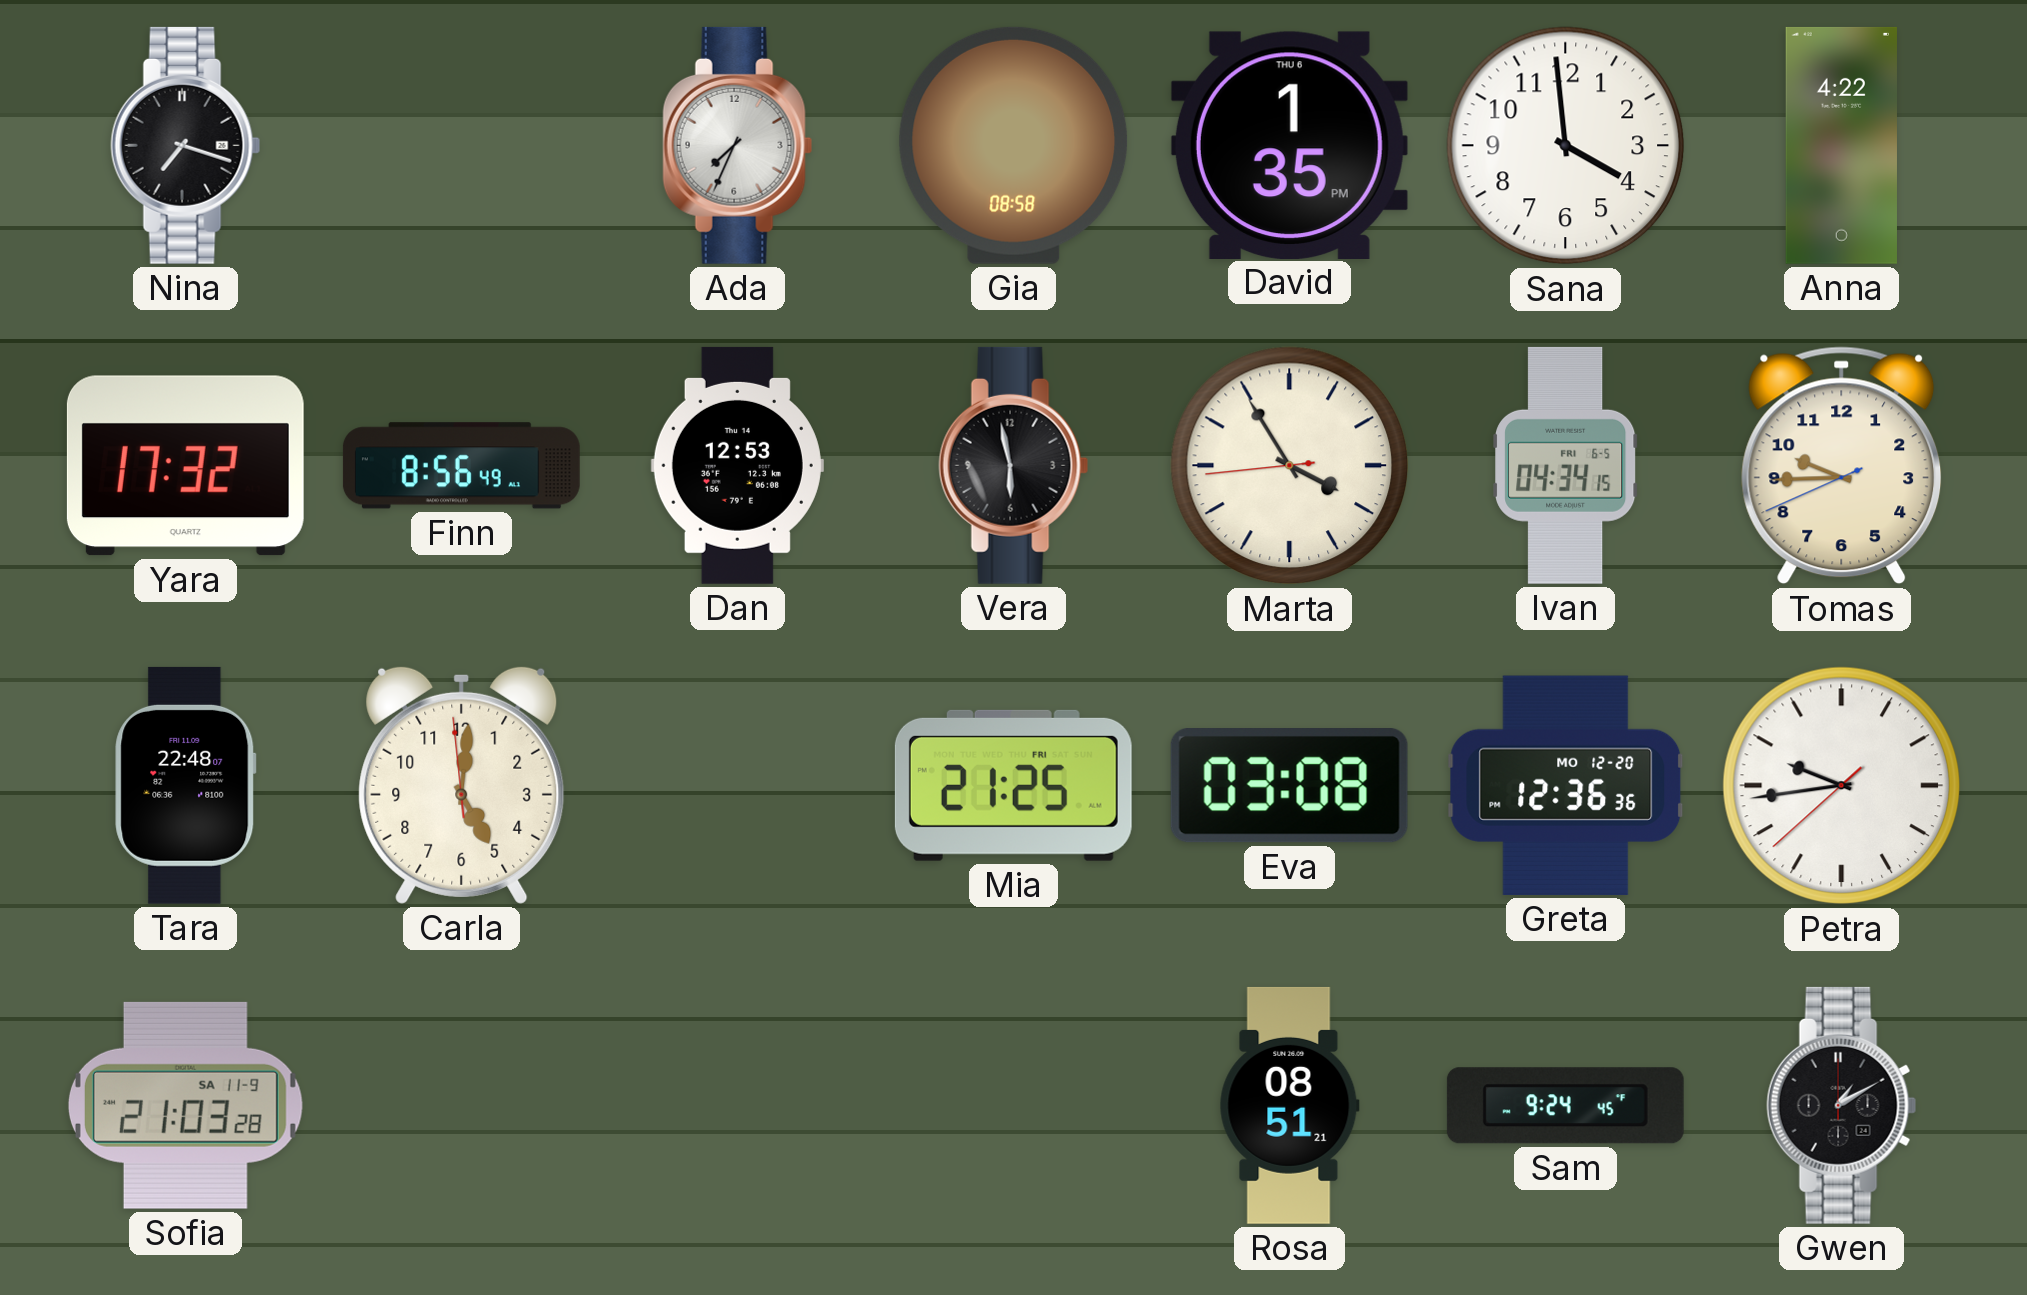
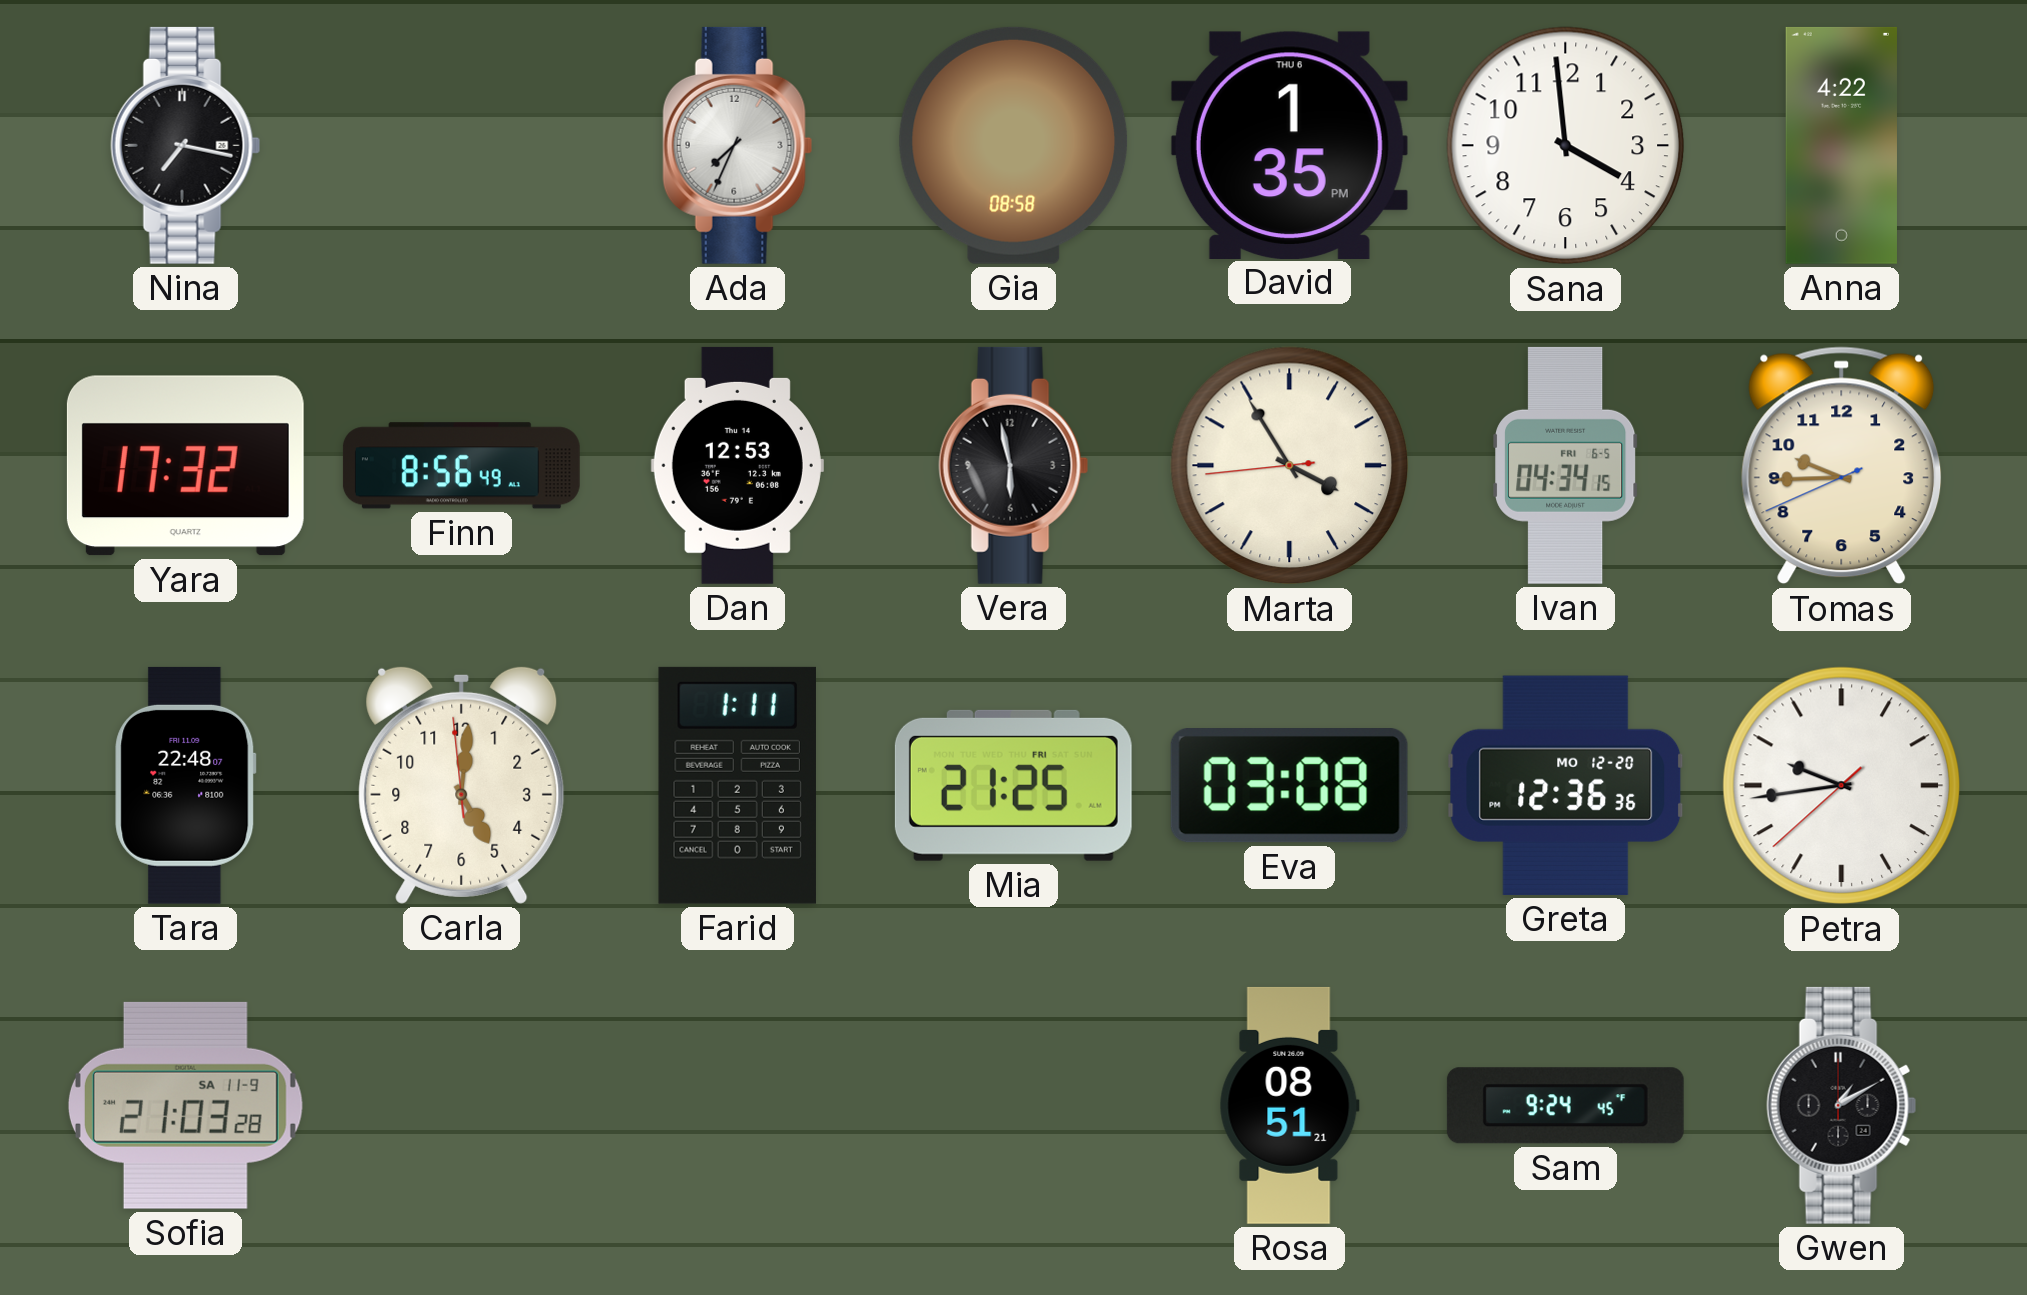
Nina: 7:18 -> 7:17 (186, 145)
Farid: none -> 1:11 (737, 785)
